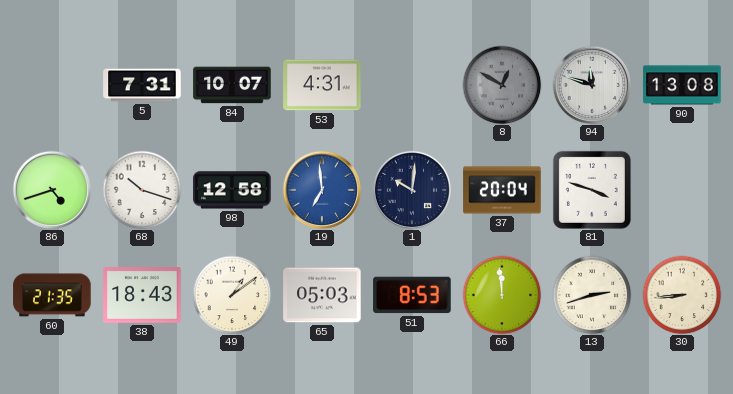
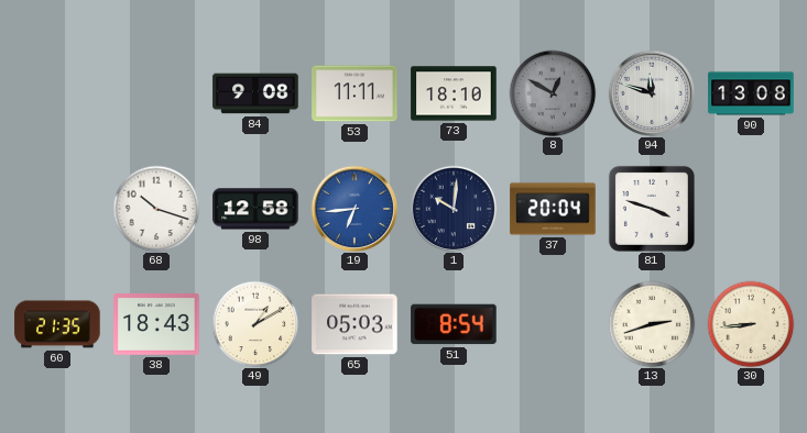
5: 7:31 -> none (142, 85)
84: 10:07 -> 9:08 (255, 93)
53: 4:31 -> 11:11 (355, 93)
73: none -> 18:10 (454, 93)
86: 4:42 -> none (52, 190)
19: 6:59 -> 6:44 (355, 209)
49: 1:09 -> 1:10 (255, 324)
51: 8:53 -> 8:54 (454, 324)
66: 11:59 -> none (502, 295)
